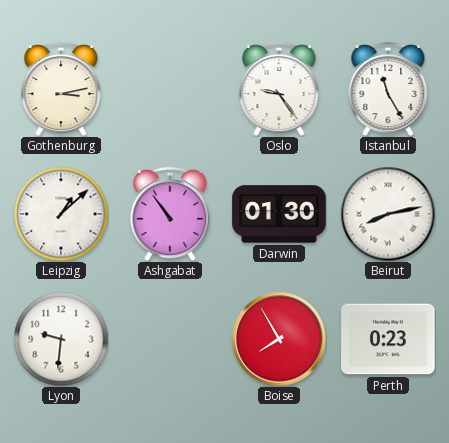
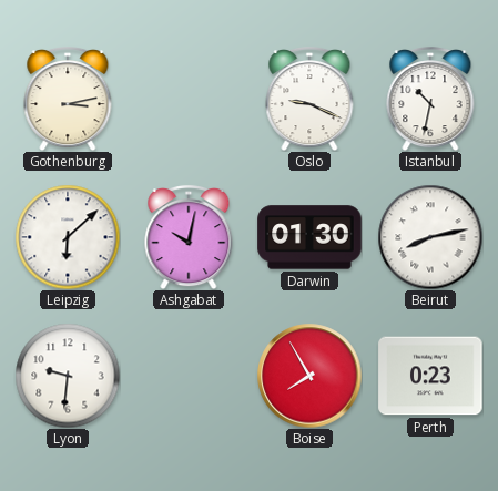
Oslo: 9:24 -> 9:19 (309, 99)
Istanbul: 11:25 -> 10:32 (430, 99)
Leipzig: 1:08 -> 6:08 (68, 237)
Ashgabat: 10:54 -> 10:02 (189, 237)
